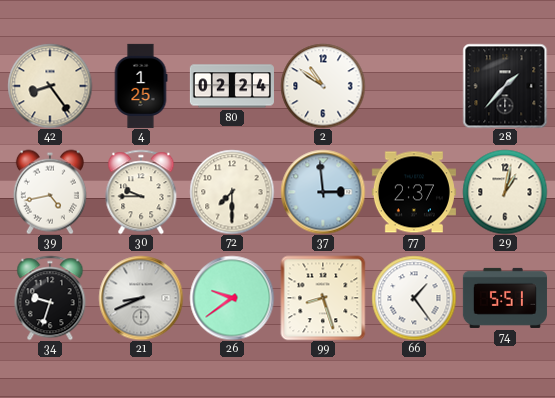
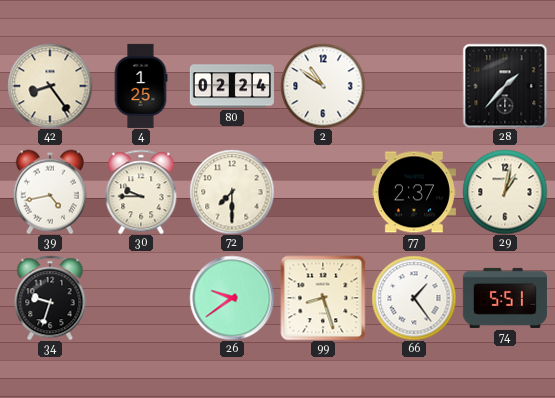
37: 2:59 -> none (323, 192)
21: 8:41 -> none (141, 298)
